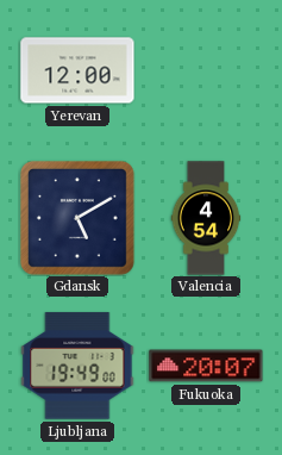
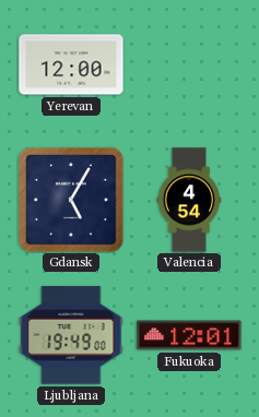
Gdansk: 5:10 -> 5:05 (71, 200)
Fukuoka: 20:07 -> 12:01 (189, 335)
